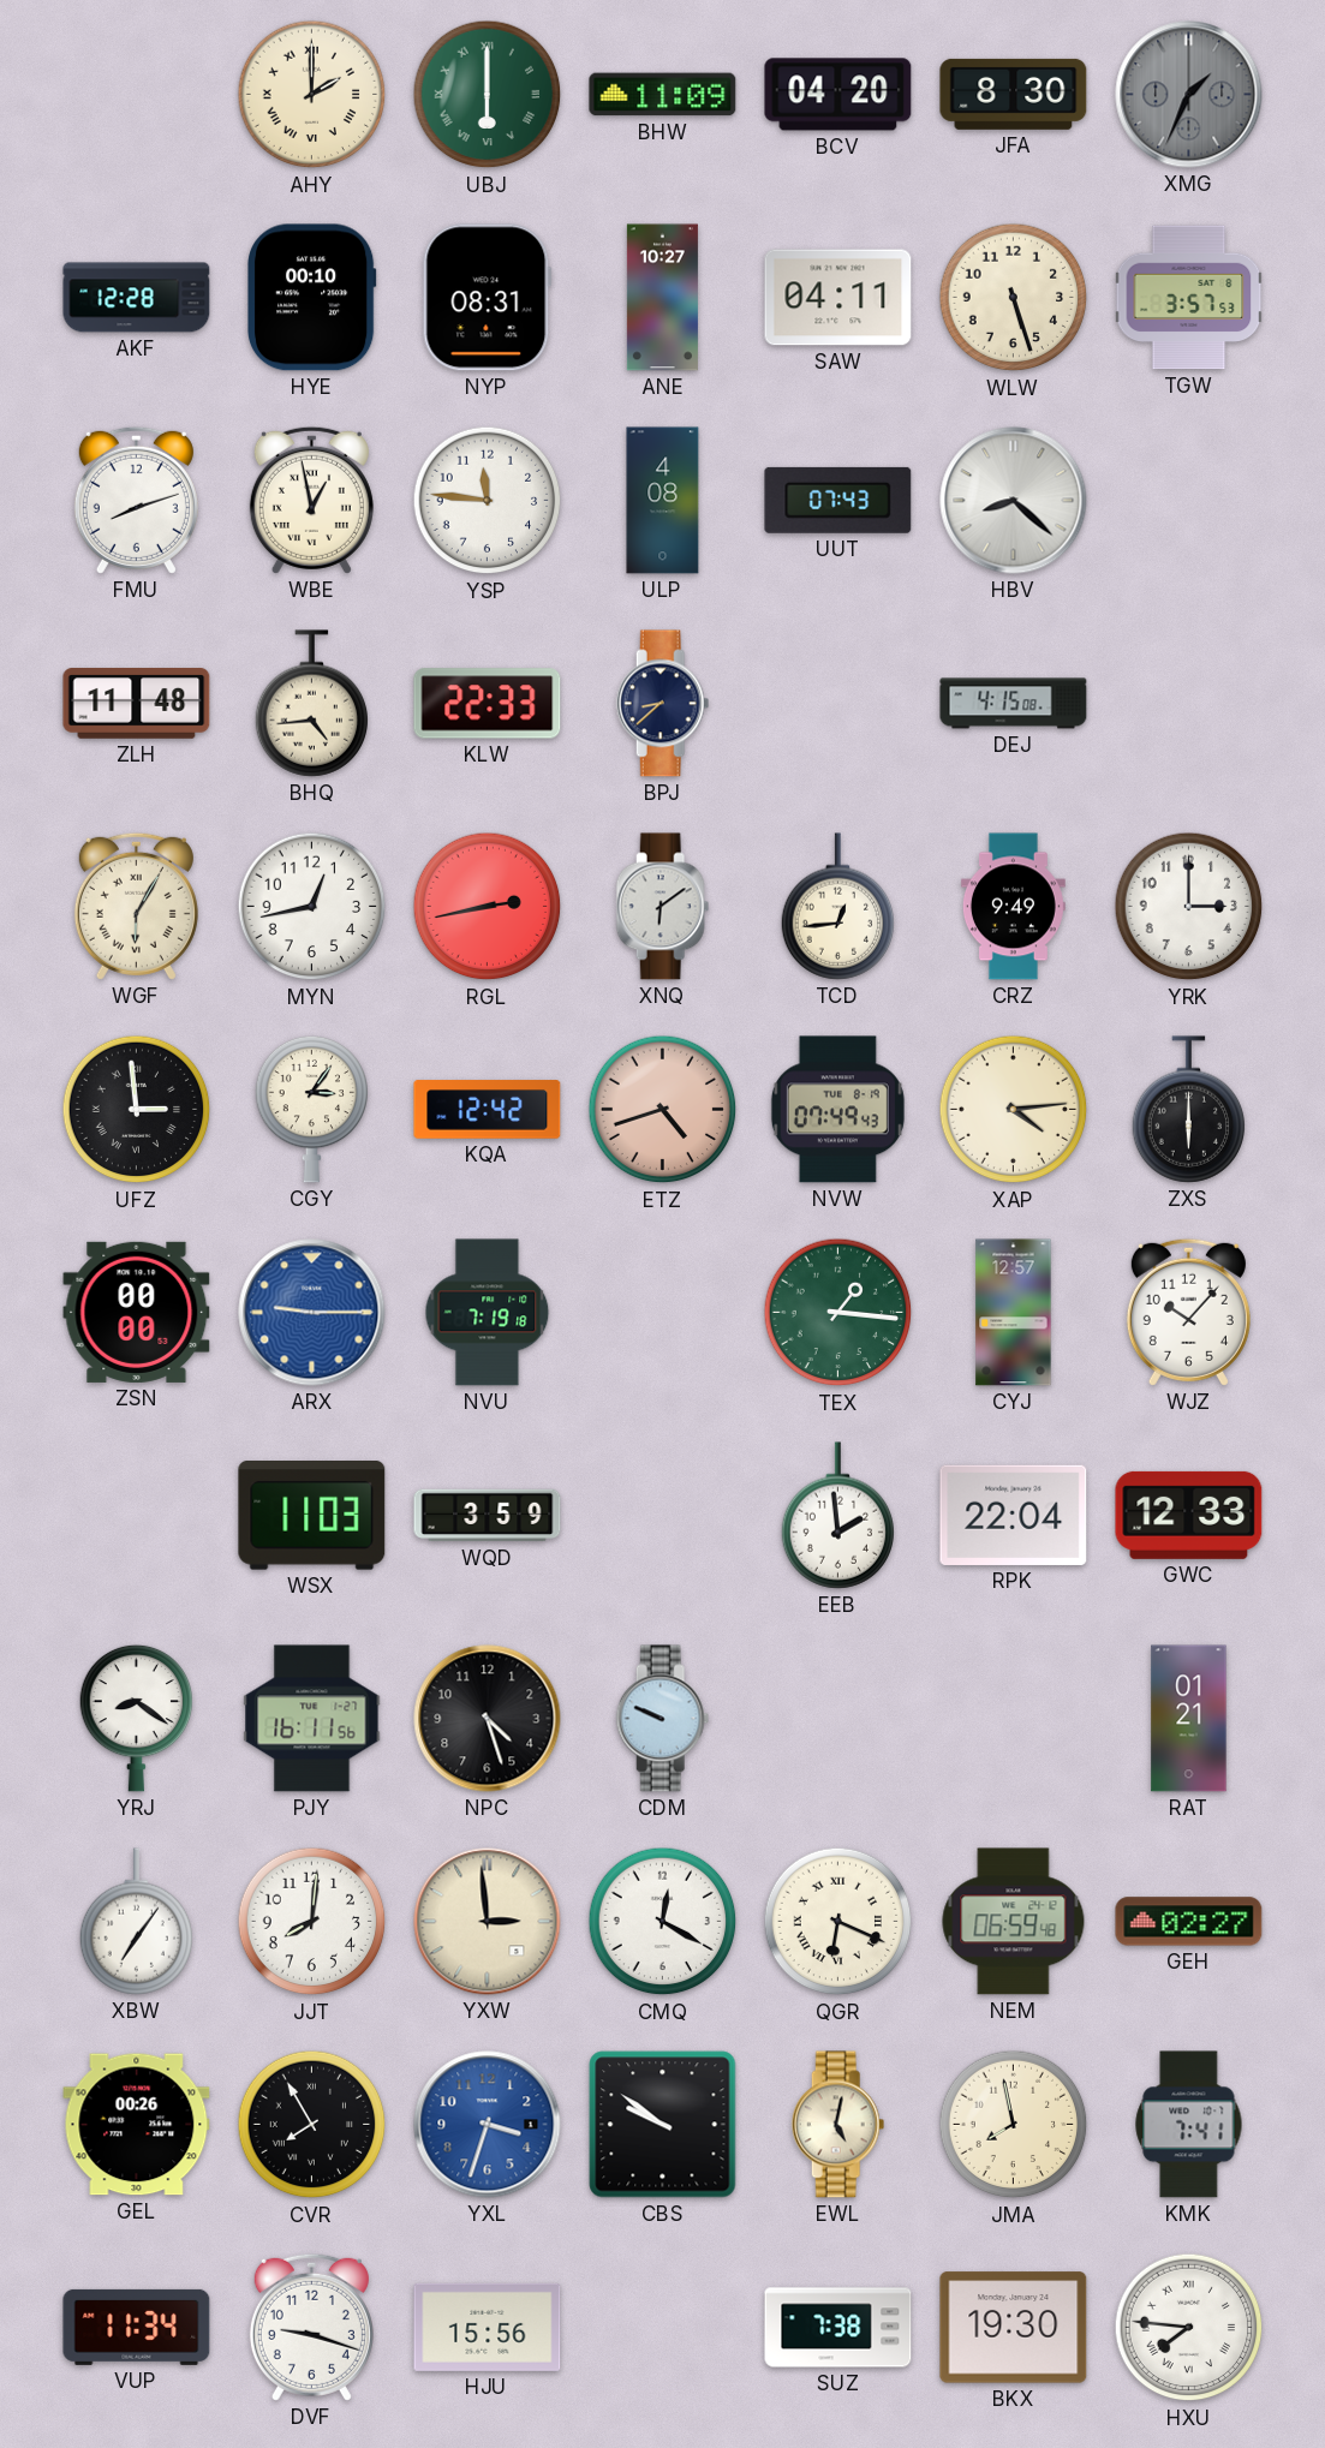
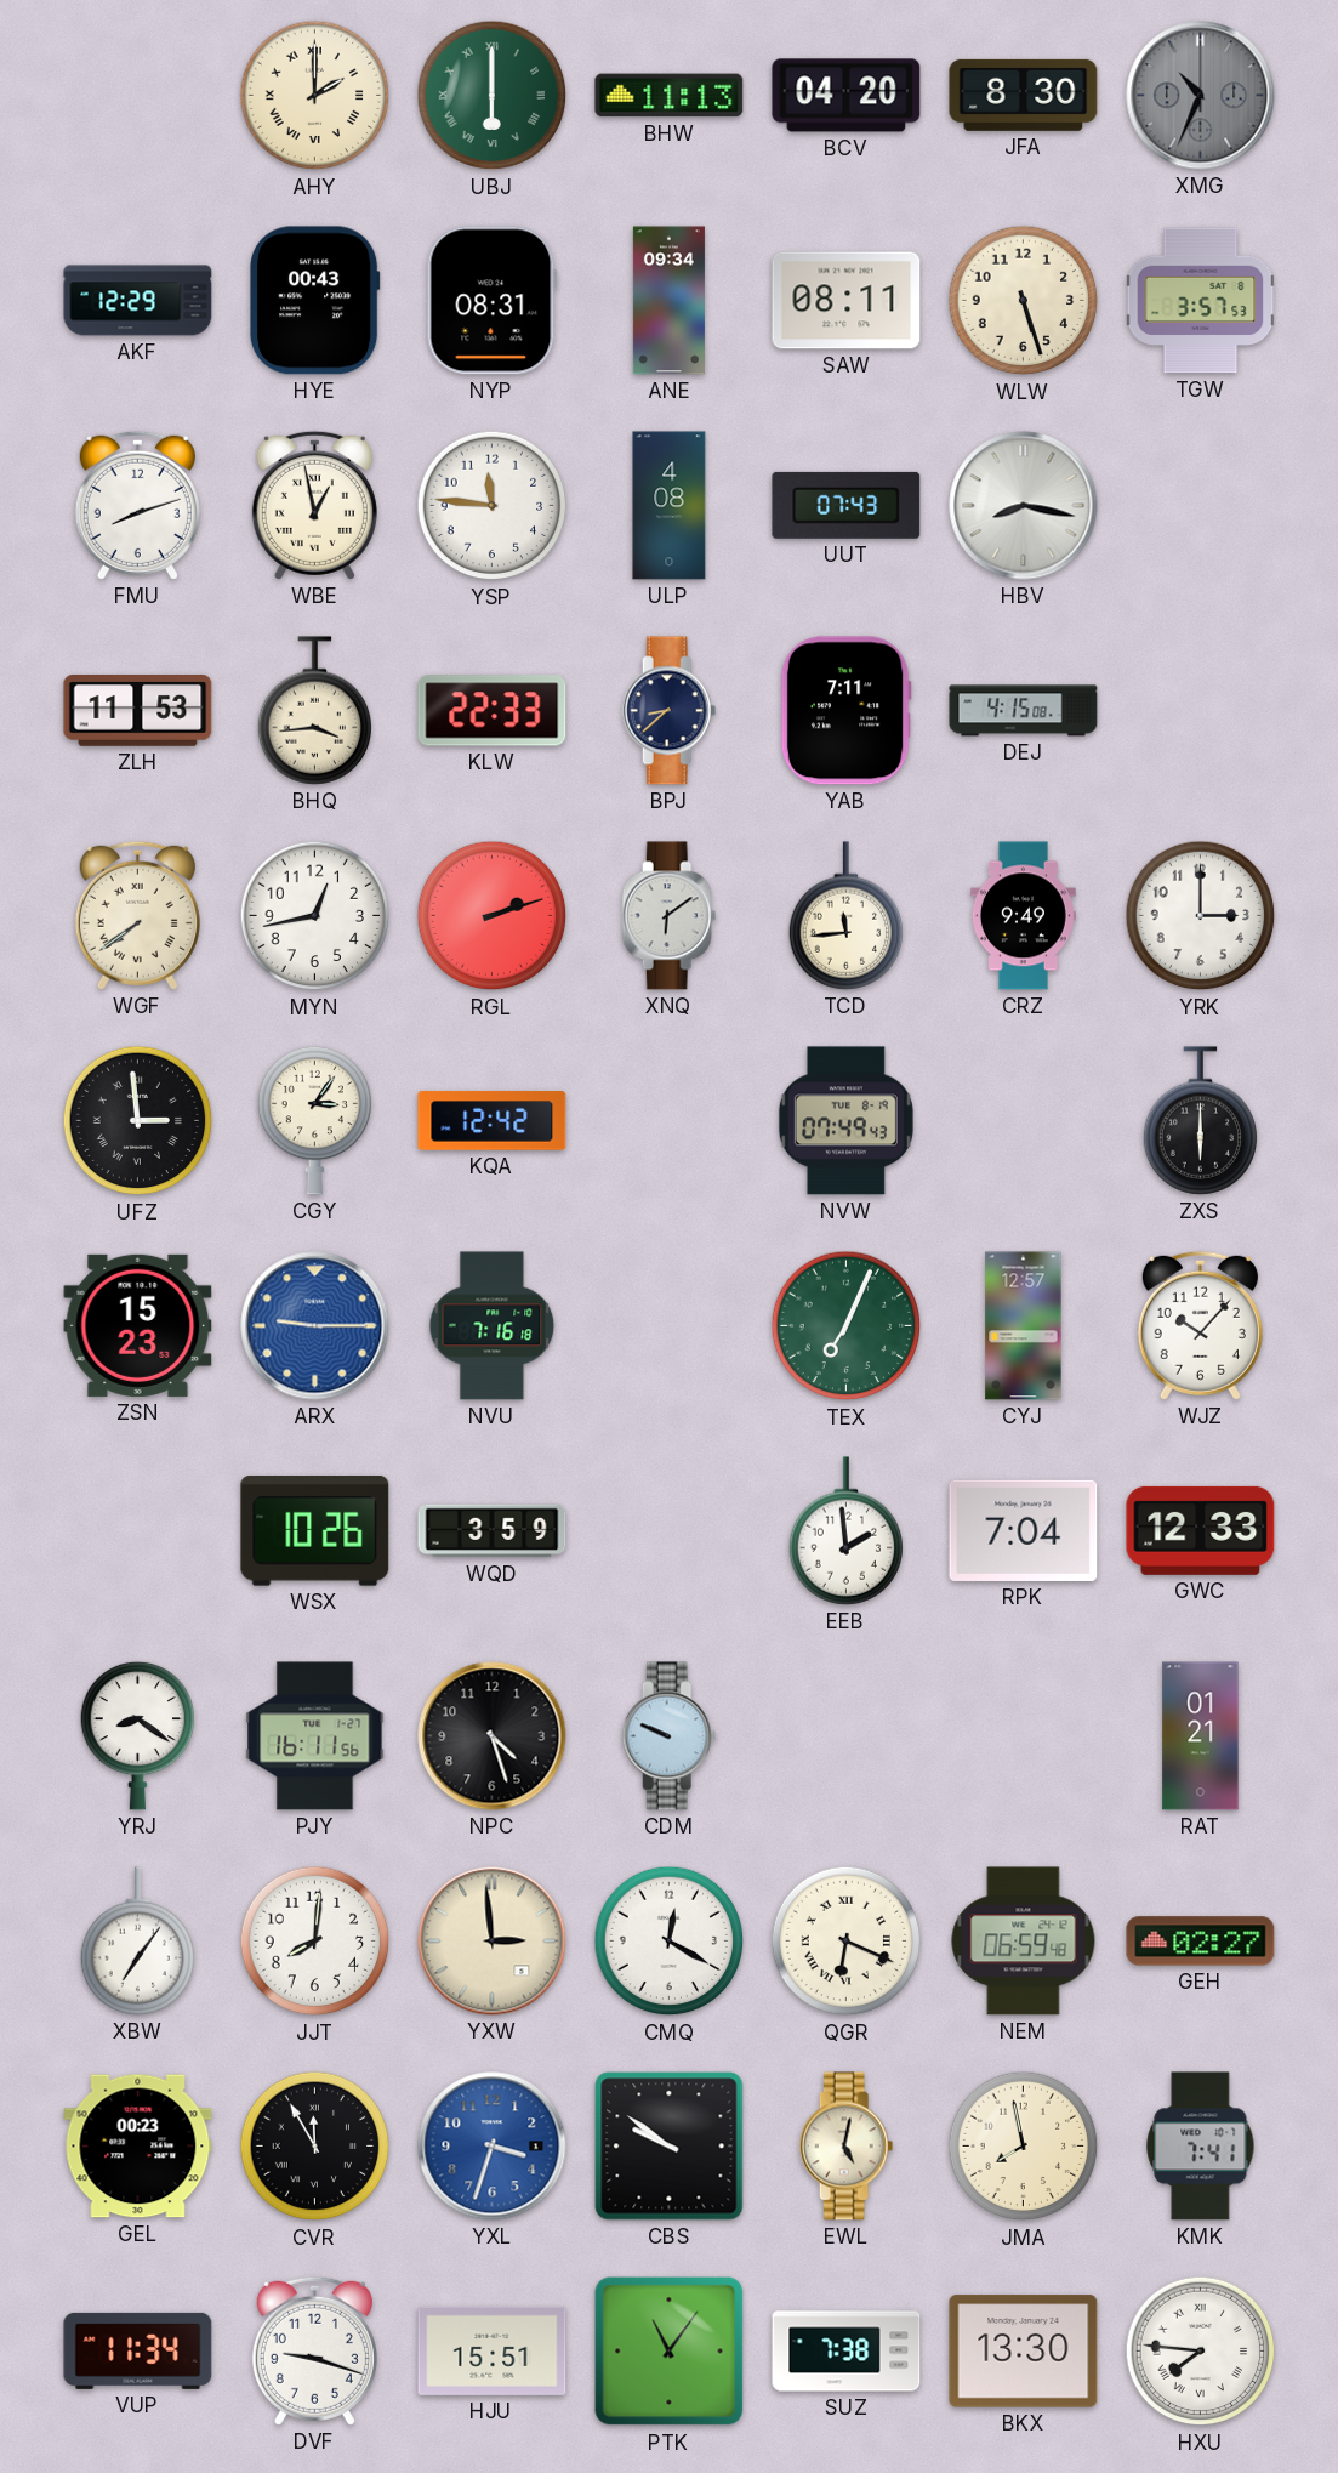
BHW: 11:09 -> 11:13 (670, 96)
XMG: 1:34 -> 10:34 (1201, 96)
AKF: 12:28 -> 12:29 (138, 301)
HYE: 00:10 -> 00:43 (315, 301)
ANE: 10:27 -> 09:34 (668, 301)
SAW: 04:11 -> 08:11 (847, 301)
HBV: 8:22 -> 8:17 (1024, 506)
ZLH: 11:48 -> 11:53 (138, 711)
BHQ: 4:44 -> 3:44 (315, 711)
YAB: none -> 7:11 (845, 711)
WGF: 6:05 -> 7:39 (137, 915)
RGL: 2:43 -> 2:12 (493, 916)
TCD: 12:44 -> 11:44 (847, 916)
ETZ: 4:42 -> none (663, 1110)
XAP: 4:14 -> none (1014, 1110)
ZSN: 00:00 -> 15:23 (138, 1325)
NVU: 7:19 -> 7:16 (493, 1326)
TEX: 1:16 -> 7:04 (847, 1326)
WSX: 11:03 -> 10:26 (315, 1531)
RPK: 22:04 -> 7:04 (1024, 1530)
GEL: 00:26 -> 00:23 (138, 2147)
CVR: 7:55 -> 11:55 (315, 2147)
HJU: 15:56 -> 15:51 (493, 2350)
PTK: none -> 11:06 (670, 2352)
BKX: 19:30 -> 13:30 (1024, 2352)
